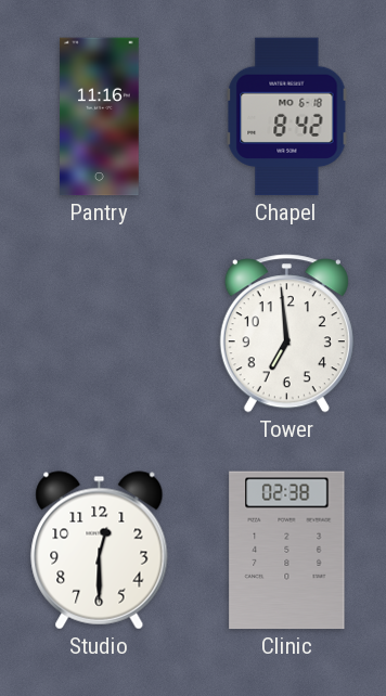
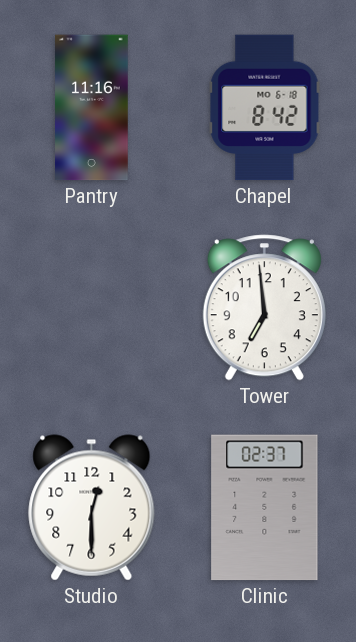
Clinic: 02:38 -> 02:37 (265, 508)
